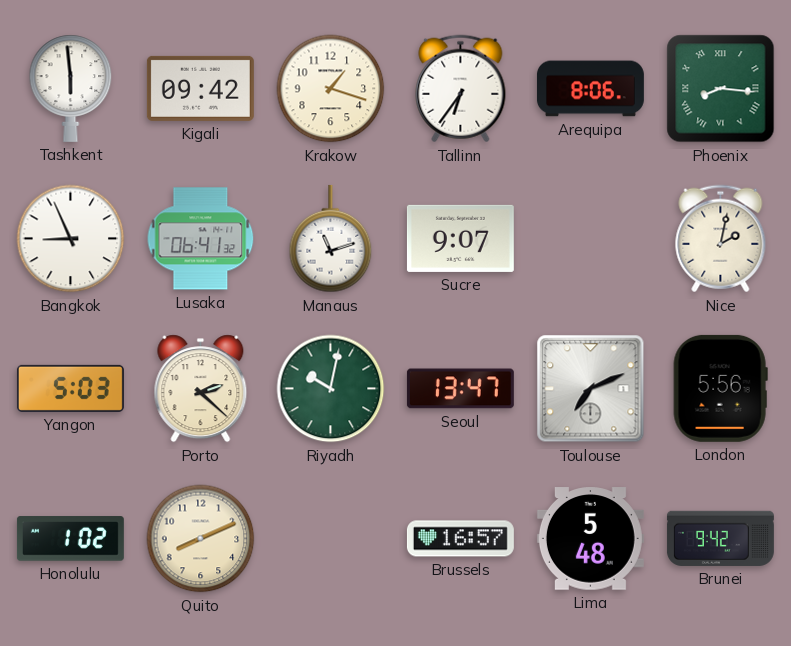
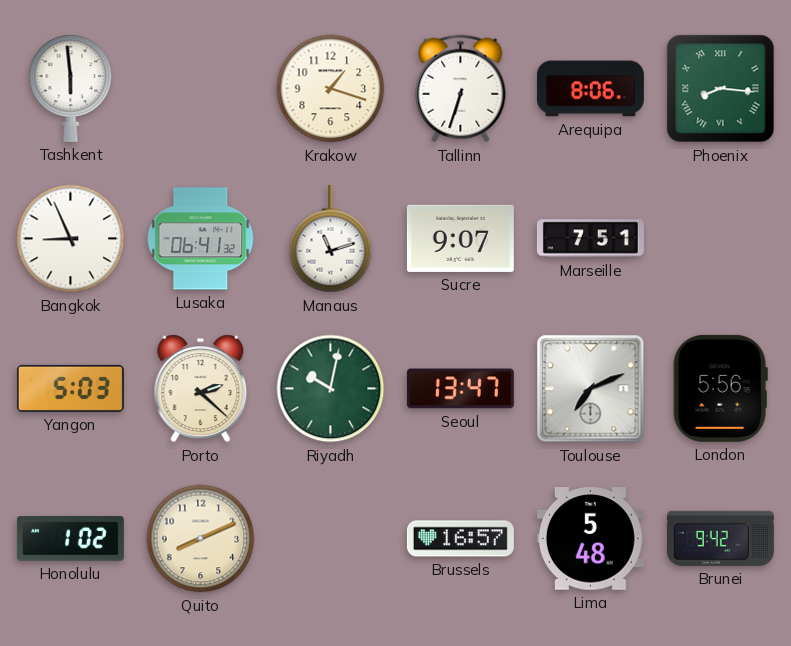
Kigali: 09:42 -> none (200, 88)
Tallinn: 6:36 -> 6:33 (461, 89)
Marseille: none -> 7:51 (590, 239)
Nice: 2:02 -> none (721, 239)
